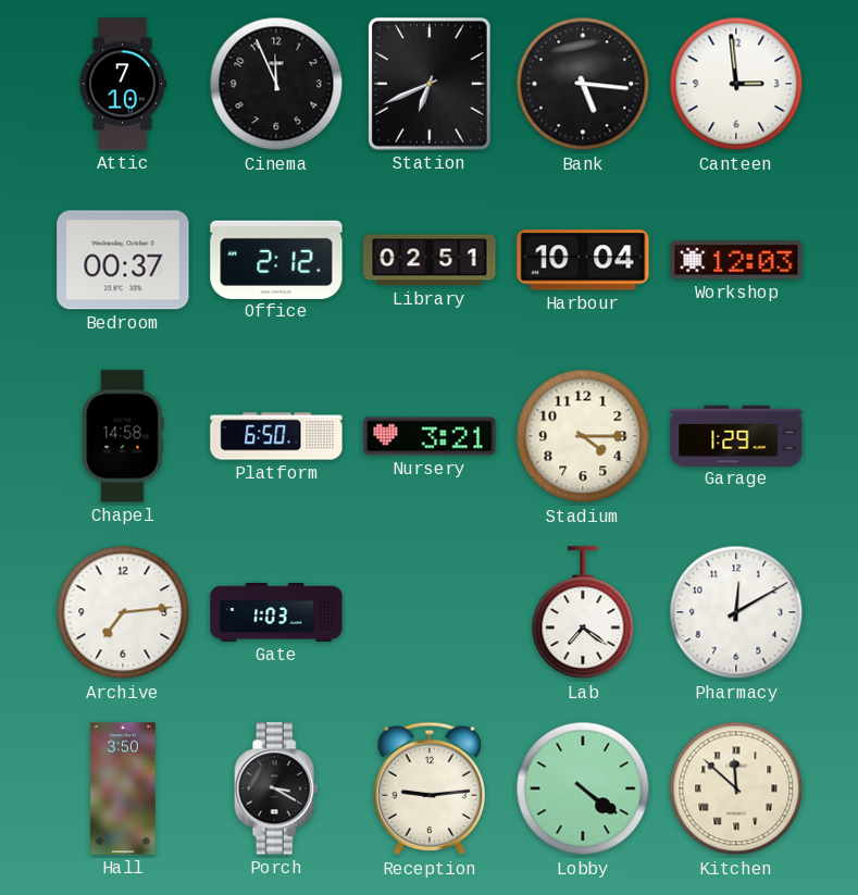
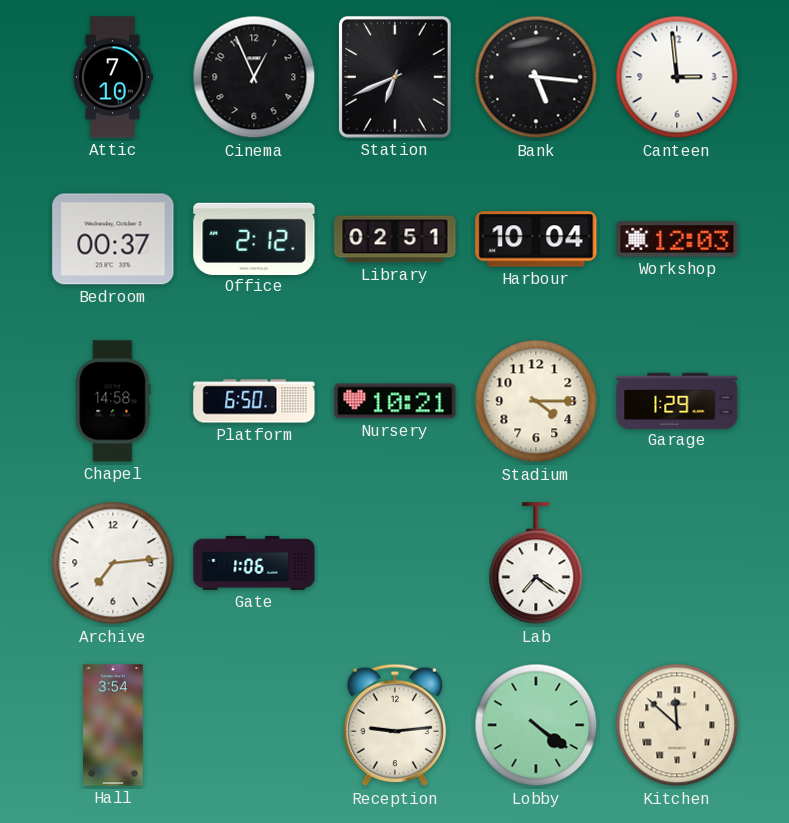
Cinema: 11:56 -> 12:56 (254, 77)
Nursery: 3:21 -> 10:21 (395, 401)
Gate: 1:03 -> 1:06 (254, 563)
Pharmacy: 12:10 -> none (736, 612)
Hall: 3:50 -> 3:54 (113, 725)
Porch: 3:20 -> none (276, 788)
